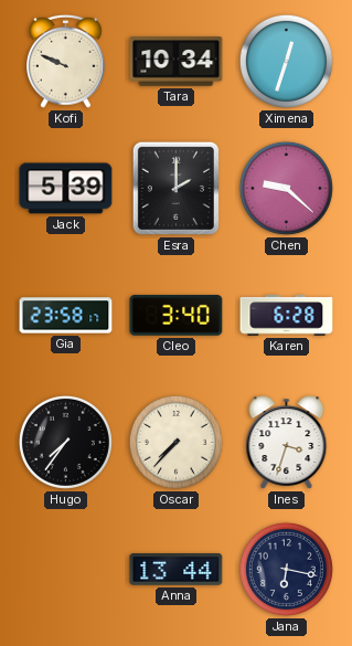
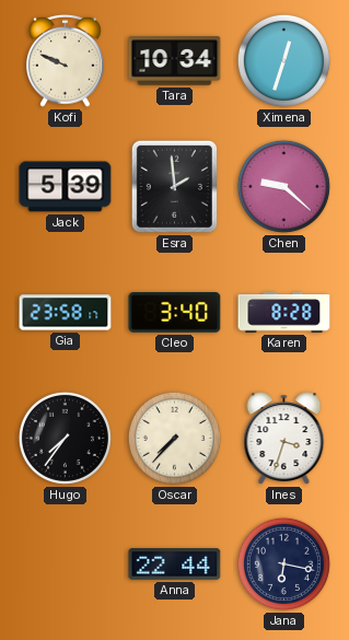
Esra: 2:00 -> 1:59 (174, 186)
Karen: 6:28 -> 8:28 (284, 313)
Anna: 13:44 -> 22:44 (175, 565)
